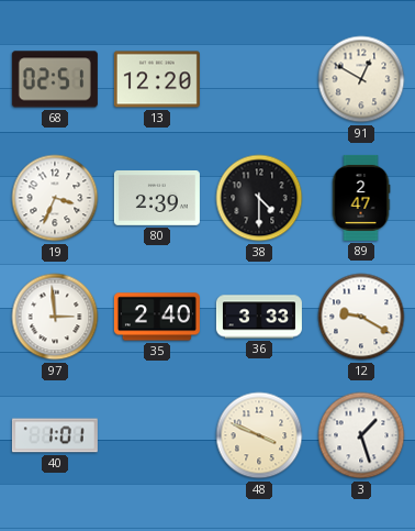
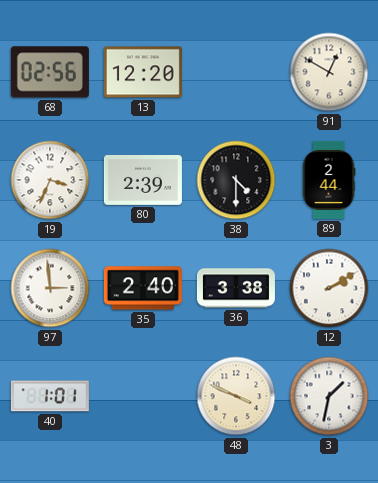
68: 02:51 -> 02:56 (50, 72)
89: 2:47 -> 2:44 (329, 180)
36: 3:33 -> 3:38 (236, 288)
12: 9:20 -> 2:10 (329, 288)
3: 1:27 -> 1:32 (329, 396)
